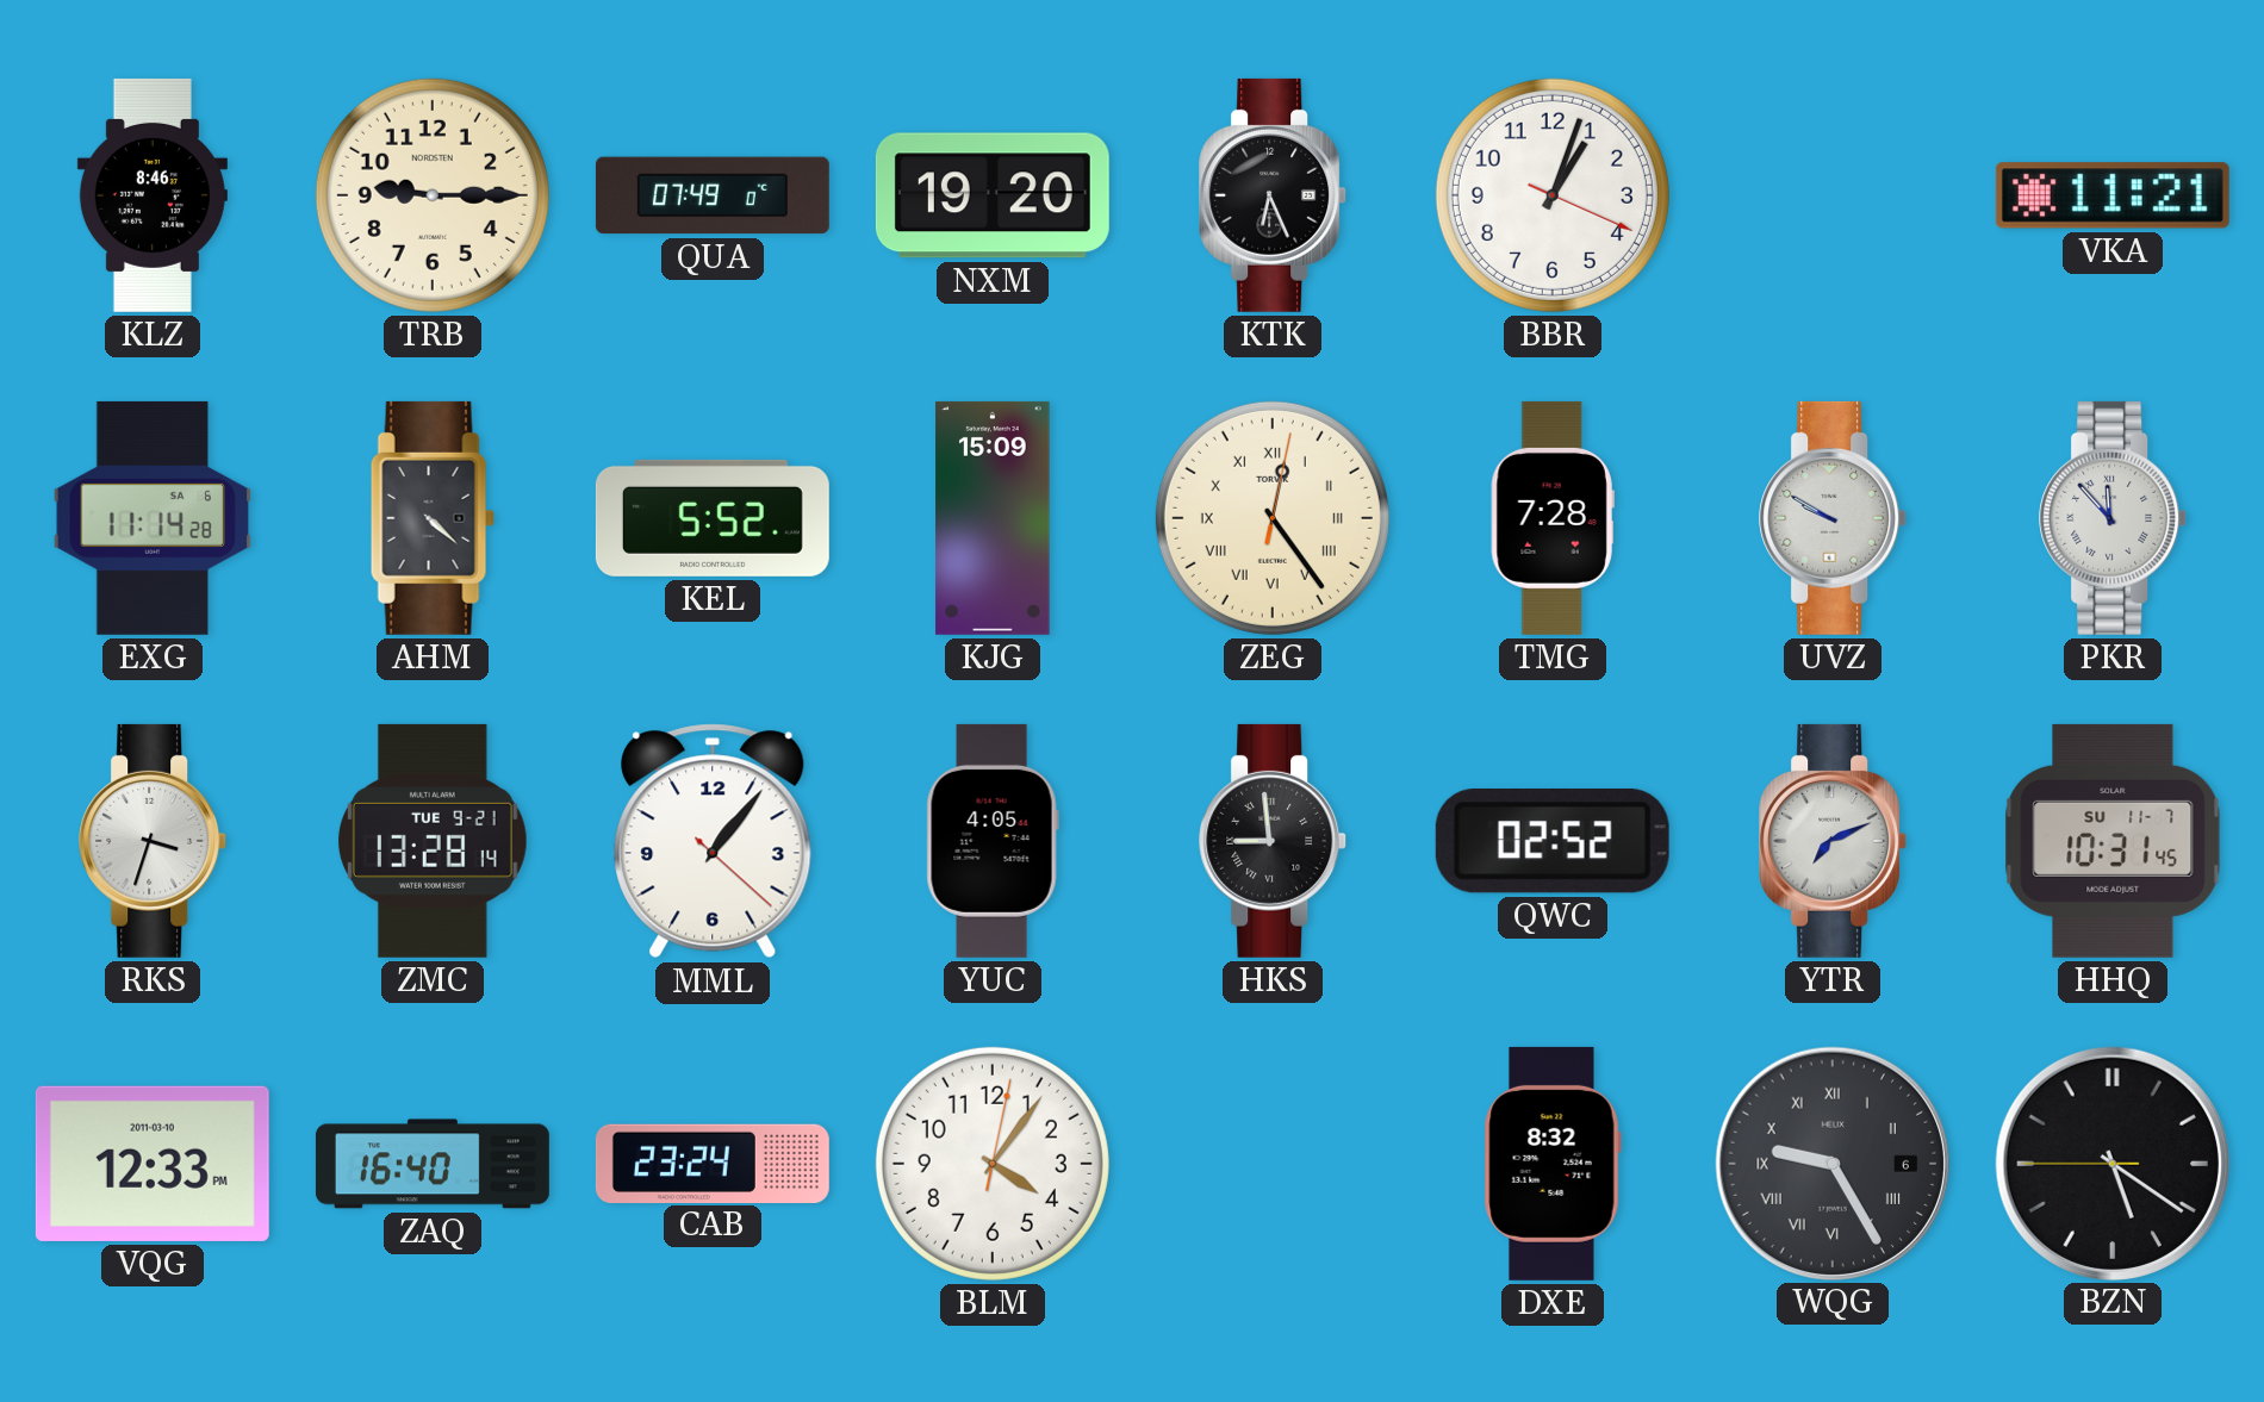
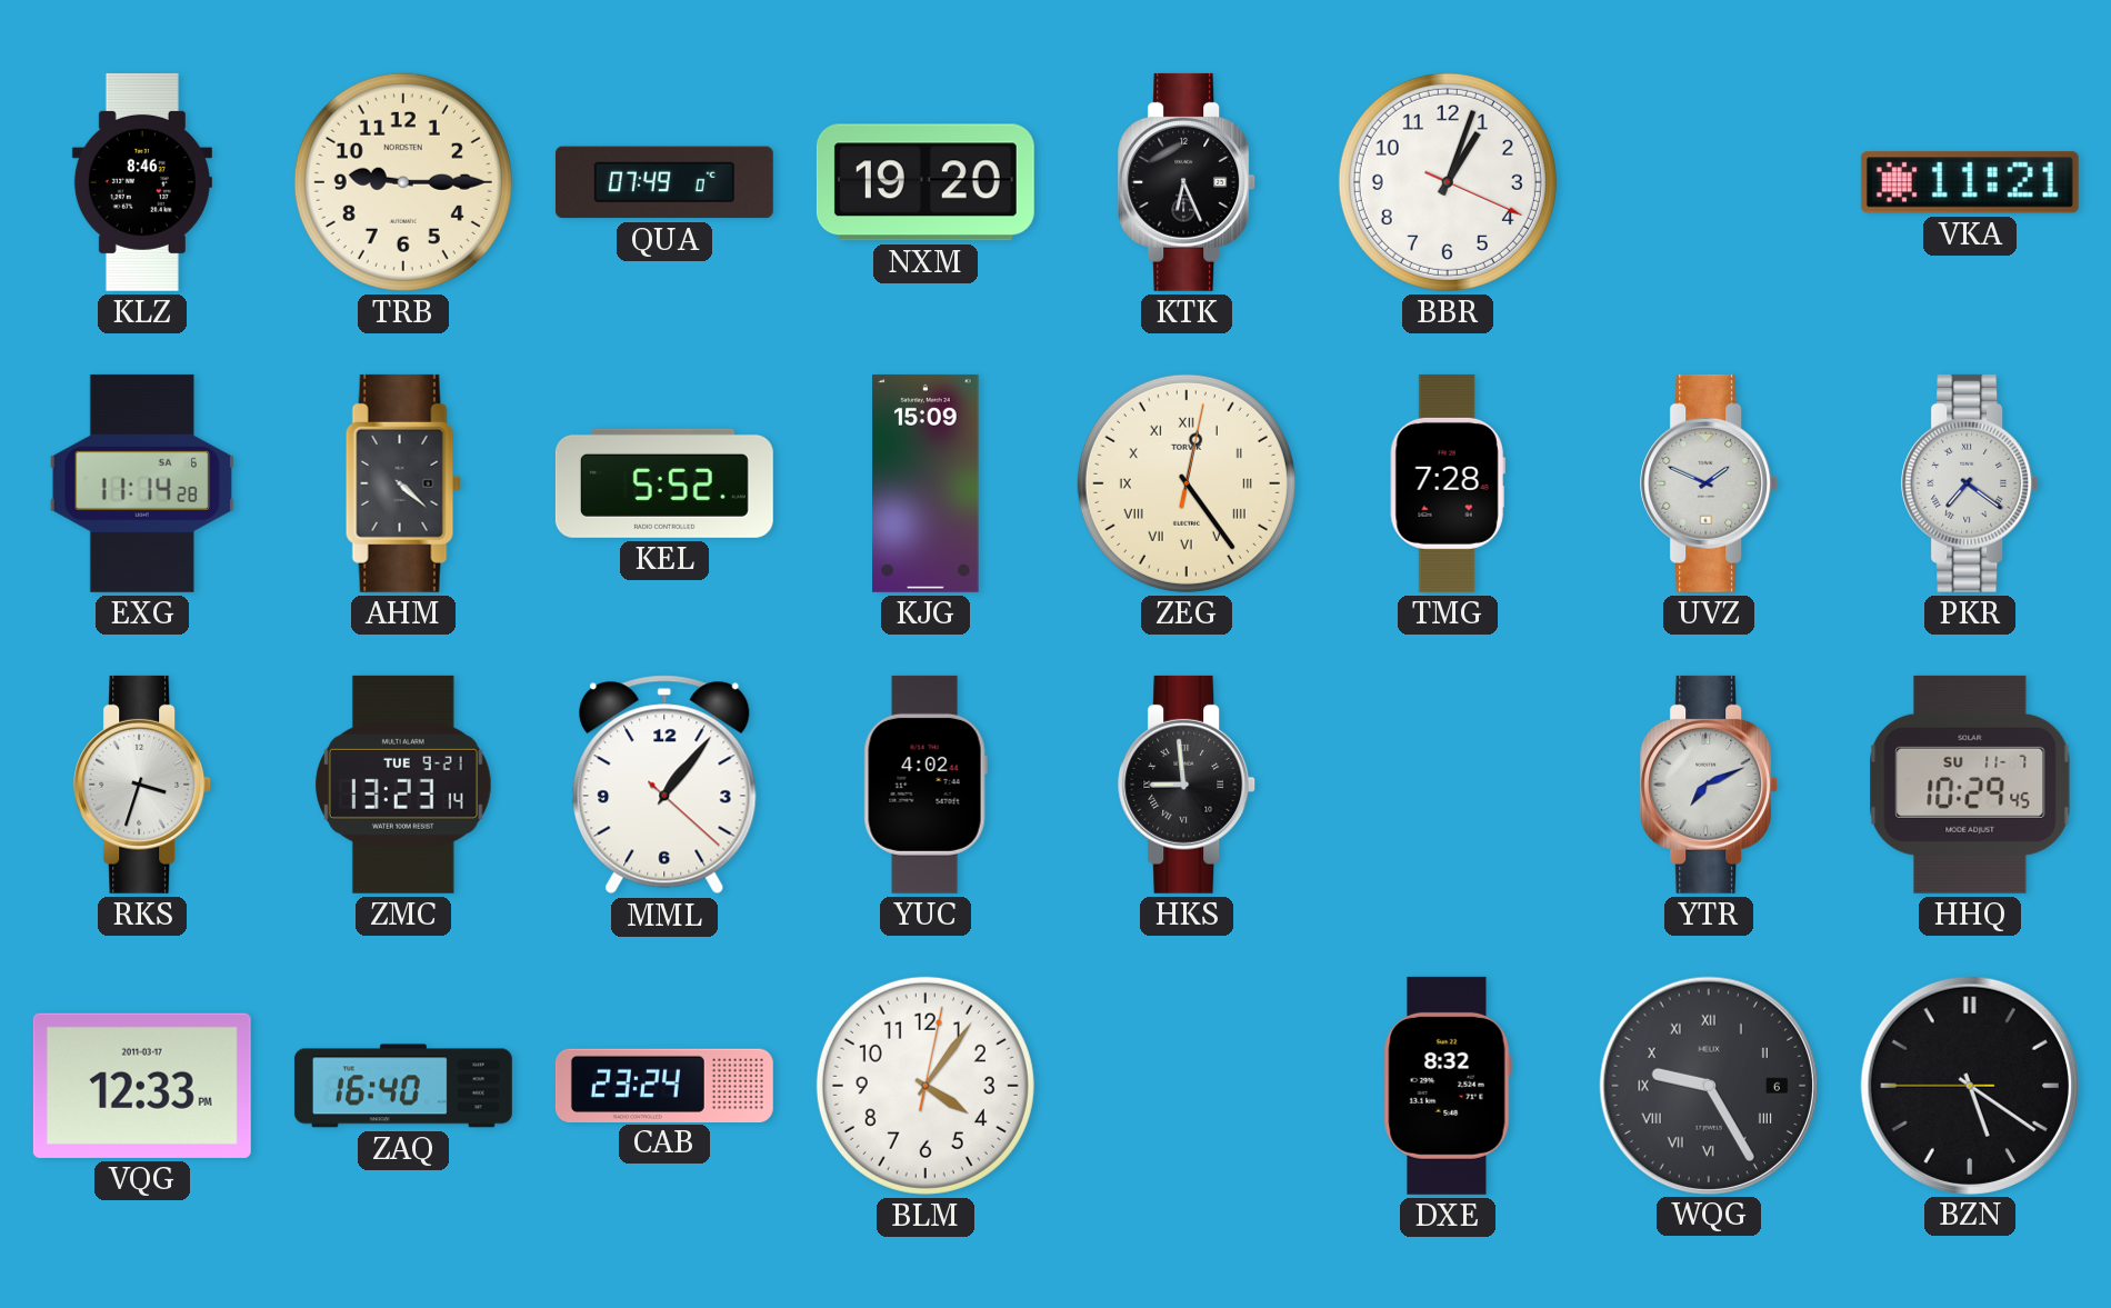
UVZ: 9:50 -> 1:49 (1710, 483)
PKR: 11:53 -> 7:21 (1971, 483)
ZMC: 13:28 -> 13:23 (403, 785)
YUC: 4:05 -> 4:02 (926, 785)
QWC: 02:52 -> none (1553, 841)
HHQ: 10:31 -> 10:29 (1970, 785)
VQG date: 2011-03-10 -> 2011-03-17 (142, 1086)
